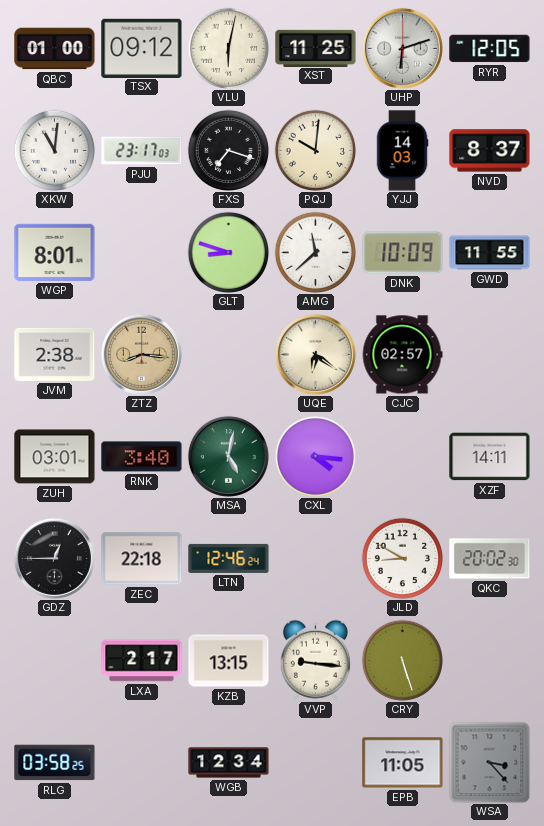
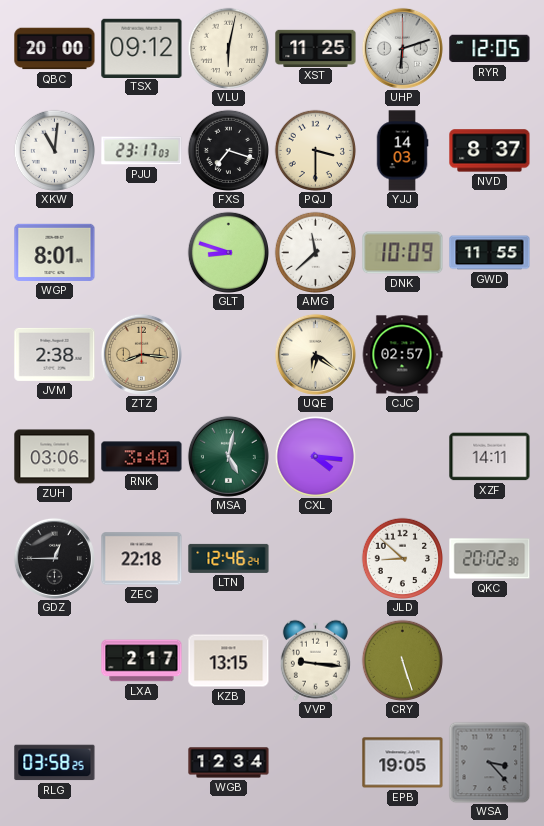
QBC: 01:00 -> 20:00 (55, 49)
PQJ: 10:01 -> 3:30 (315, 150)
ZUH: 03:01 -> 03:06 (55, 457)
JLD: 8:50 -> 8:52 (402, 558)
EPB: 11:05 -> 19:05 (403, 763)
